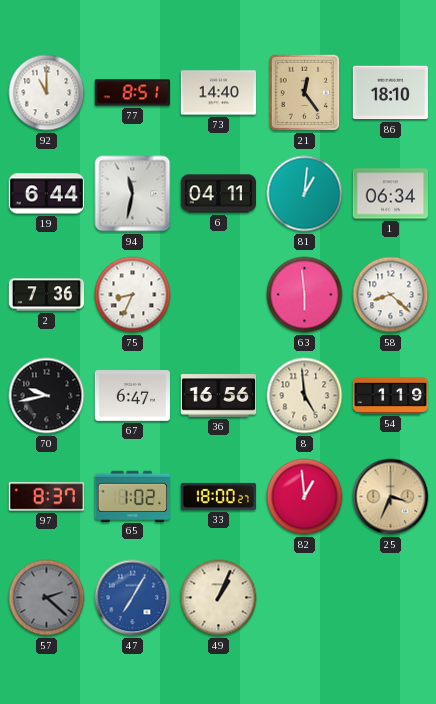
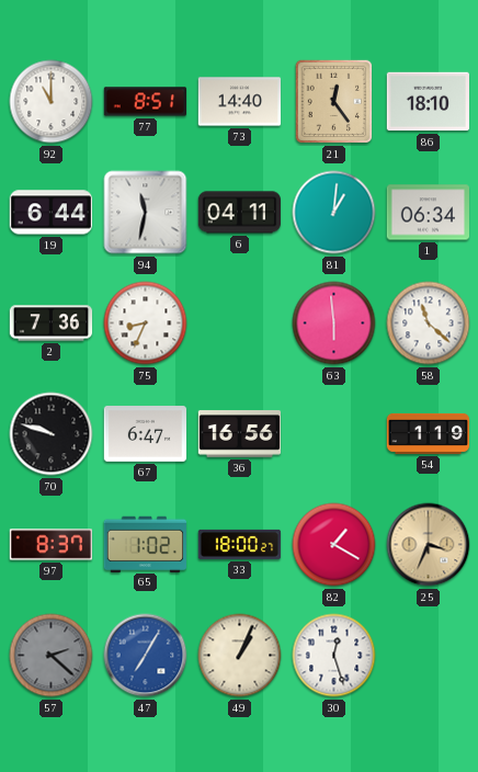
58: 8:22 -> 11:22 (429, 323)
70: 9:43 -> 9:48 (52, 434)
8: 4:59 -> none (305, 396)
82: 12:59 -> 1:20 (334, 545)
30: none -> 12:27 (334, 656)
